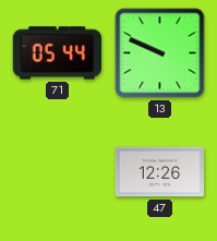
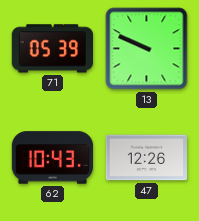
71: 05:44 -> 05:39 (52, 49)
62: none -> 10:43 (53, 158)
